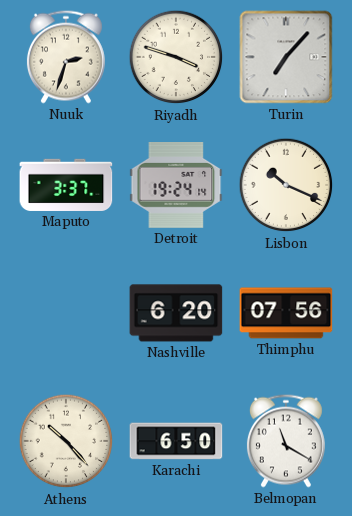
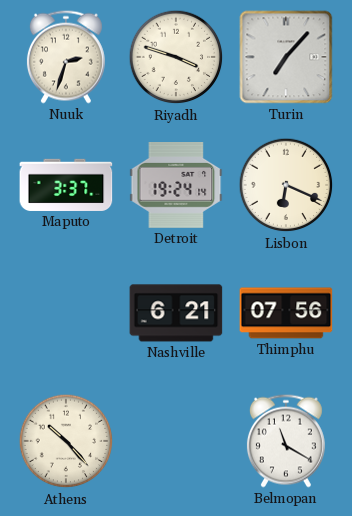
Lisbon: 10:19 -> 6:19 (286, 185)
Nashville: 6:20 -> 6:21 (176, 313)
Karachi: 6:50 -> none (176, 441)
